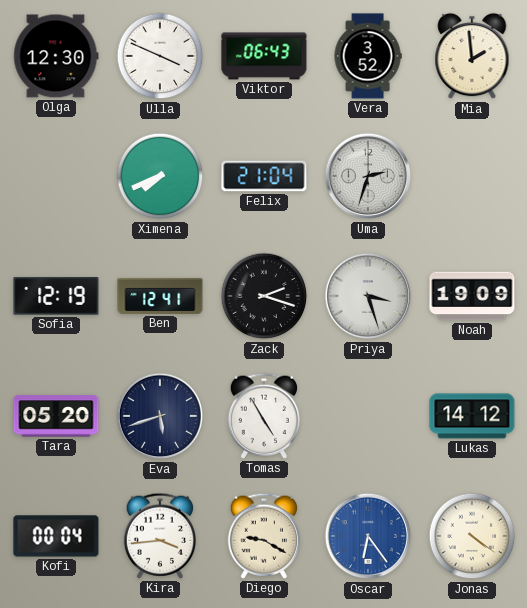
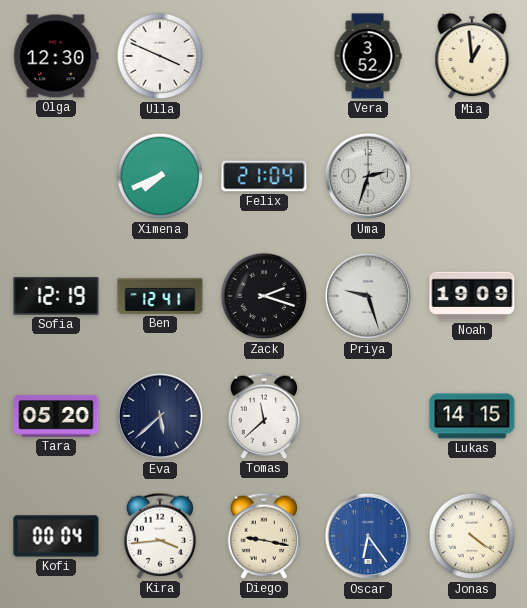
Viktor: 06:43 -> none (264, 56)
Mia: 1:59 -> 12:59 (472, 56)
Priya: 3:27 -> 9:27 (368, 296)
Eva: 5:42 -> 5:38 (160, 416)
Tomas: 4:55 -> 11:38 (263, 416)
Lukas: 14:12 -> 14:15 (472, 416)
Diego: 9:20 -> 9:17 (263, 536)
